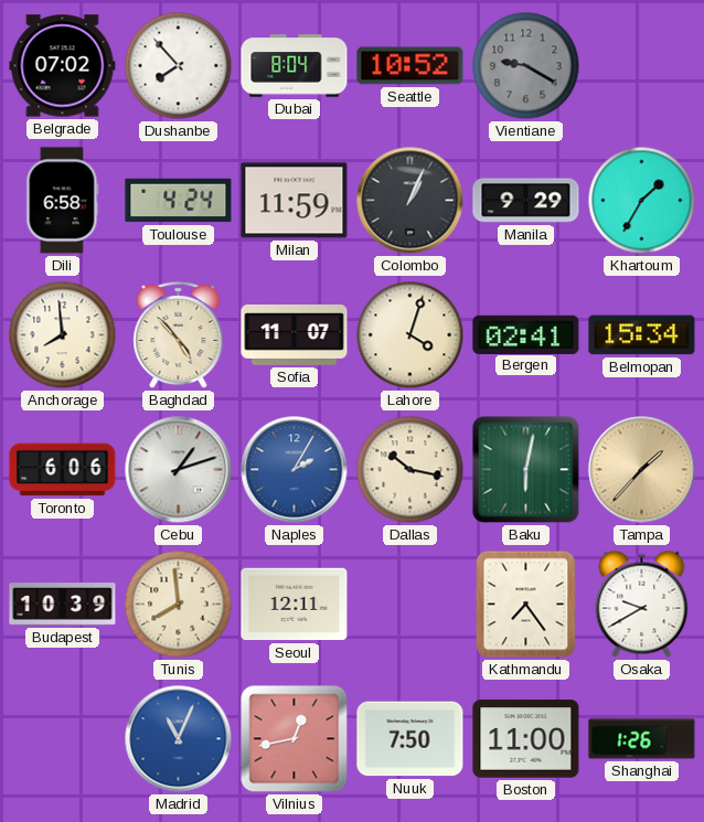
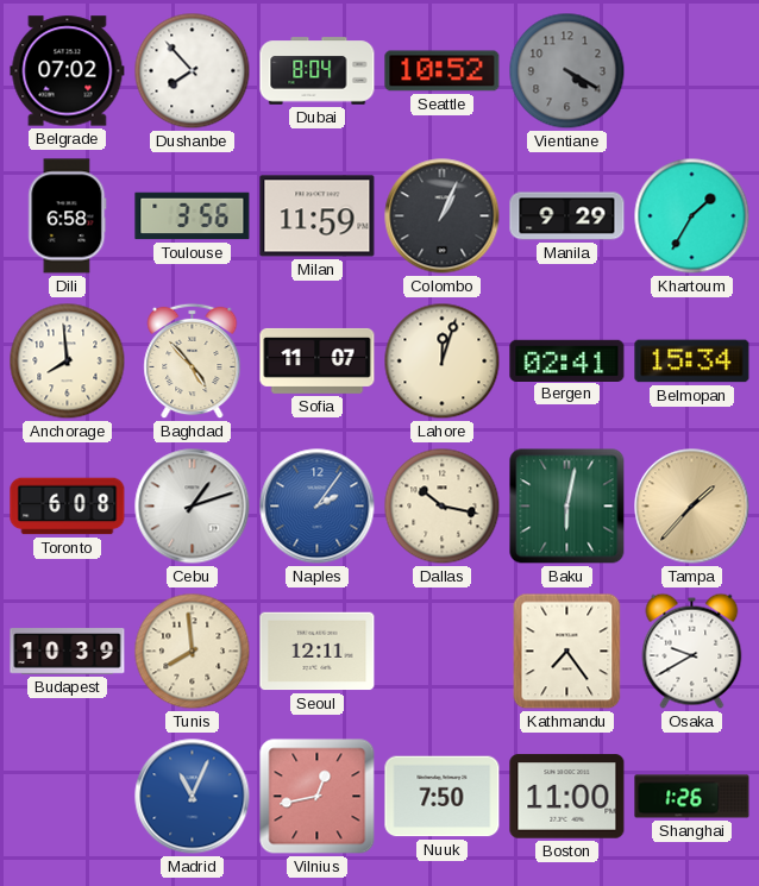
Vientiane: 9:20 -> 4:20 (567, 71)
Toulouse: 4:24 -> 3:56 (193, 216)
Lahore: 4:03 -> 12:03 (443, 362)
Toronto: 6:06 -> 6:08 (68, 507)
Naples: 2:05 -> 2:06 (318, 507)
